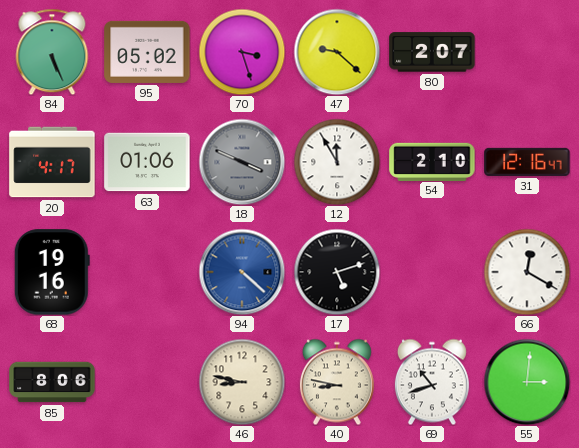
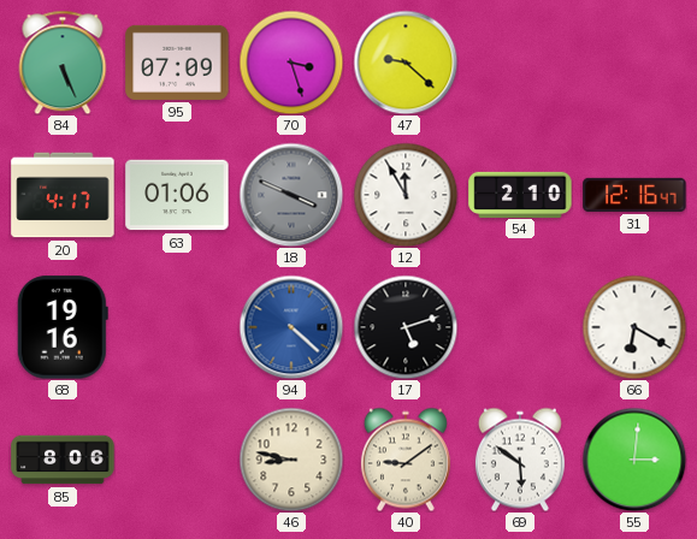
95: 05:02 -> 07:09 (177, 63)
80: 2:07 -> none (432, 52)
66: 12:20 -> 6:20 (634, 327)
40: 8:47 -> 9:09 (406, 460)
69: 10:42 -> 5:51 (520, 460)
